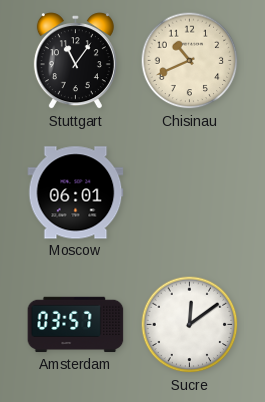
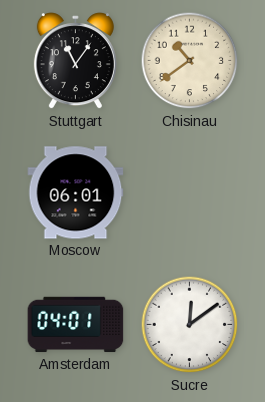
Chisinau: 10:41 -> 10:39 (190, 61)
Amsterdam: 03:57 -> 04:01 (76, 325)
